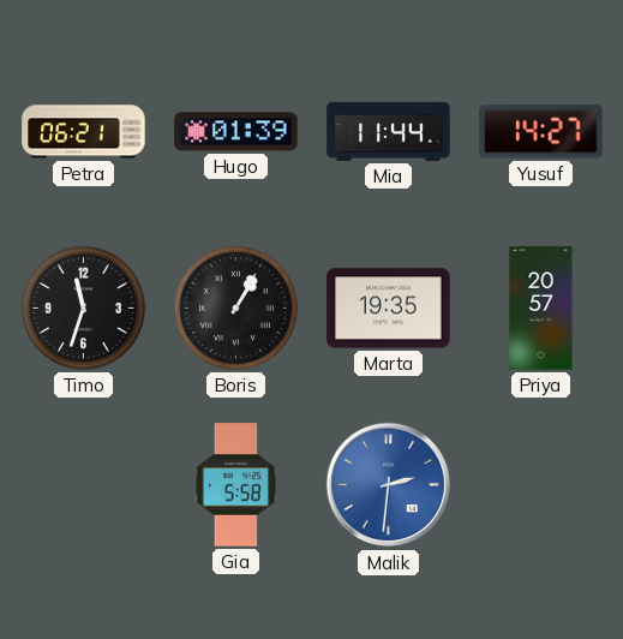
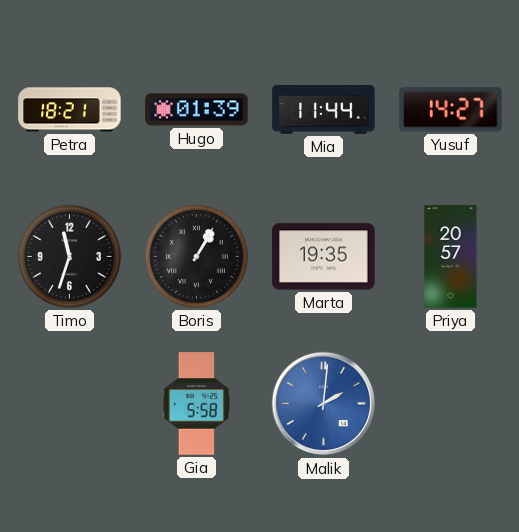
Petra: 06:21 -> 18:21 (70, 110)
Malik: 2:31 -> 2:01 (324, 404)
